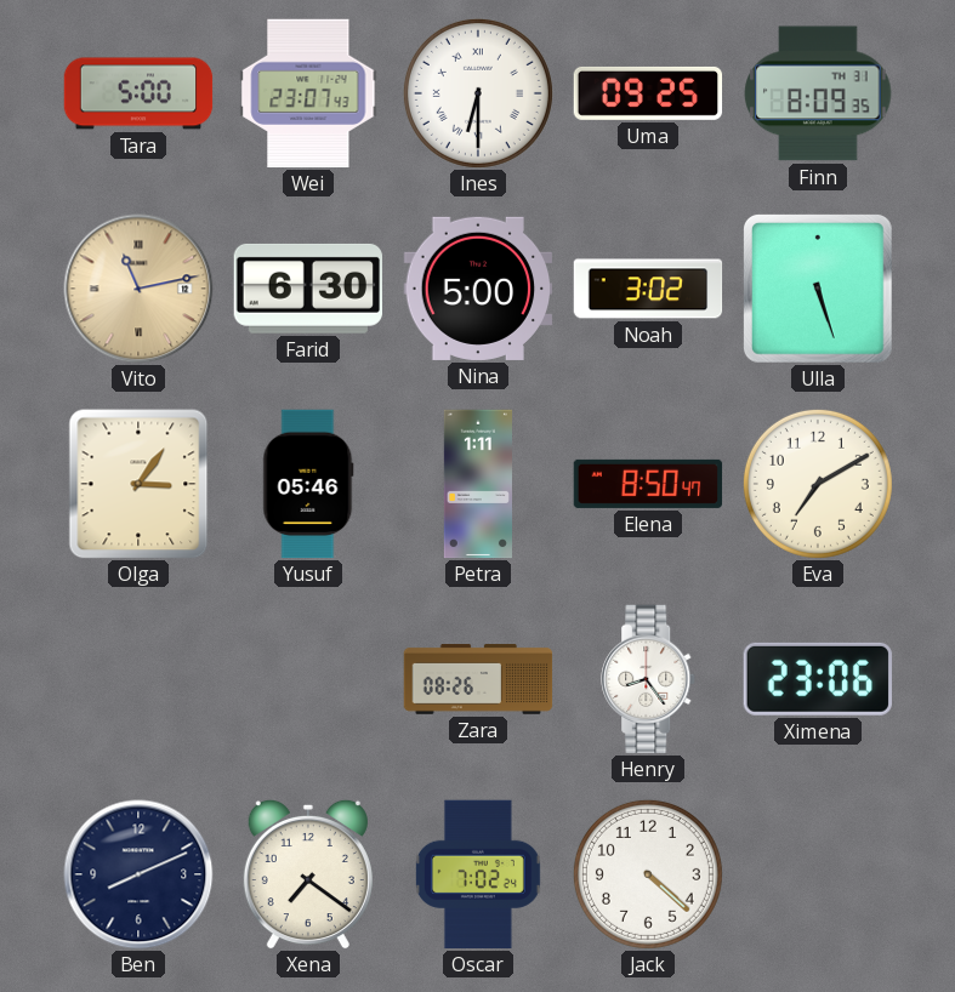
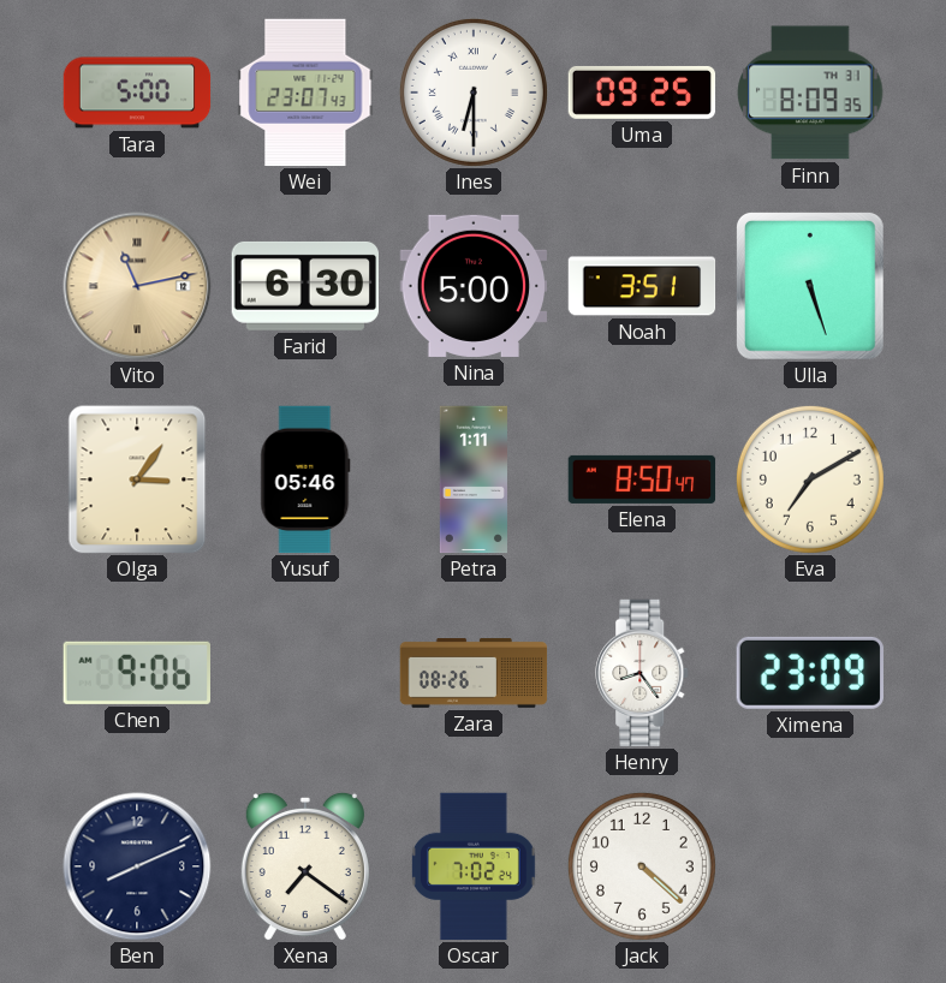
Noah: 3:02 -> 3:51 (642, 286)
Chen: none -> 9:06 (137, 673)
Ximena: 23:06 -> 23:09 (810, 673)
